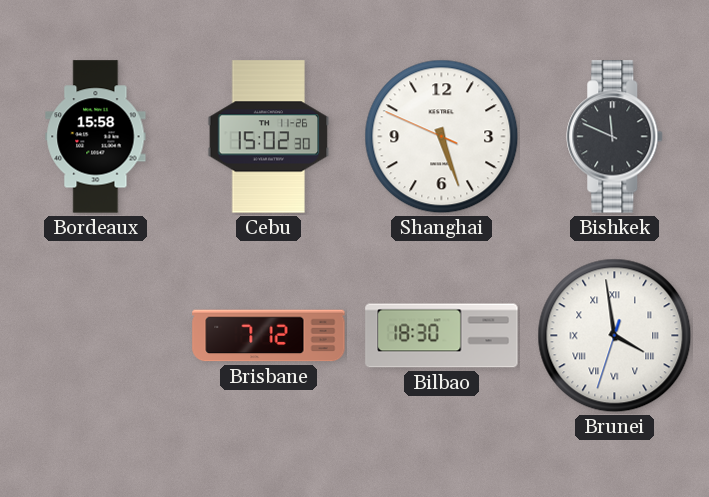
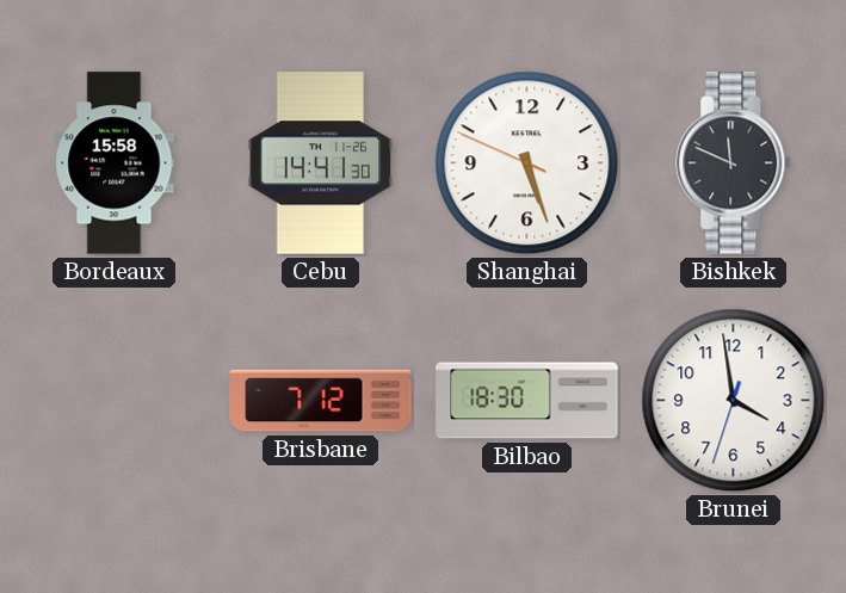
Cebu: 15:02 -> 14:41 (321, 163)
Brunei numerals: Roman -> Arabic (734, 401)
